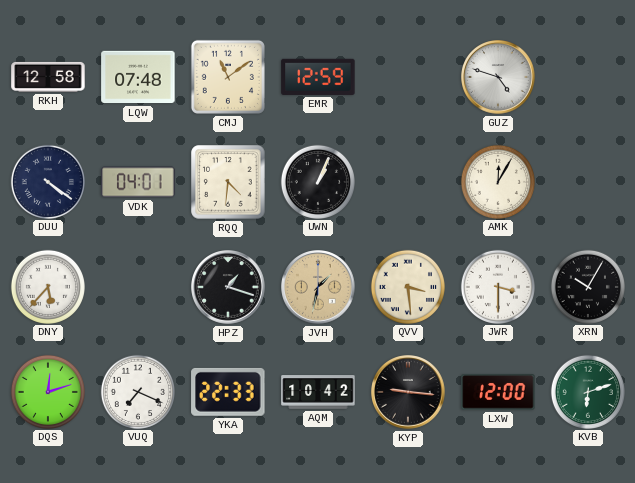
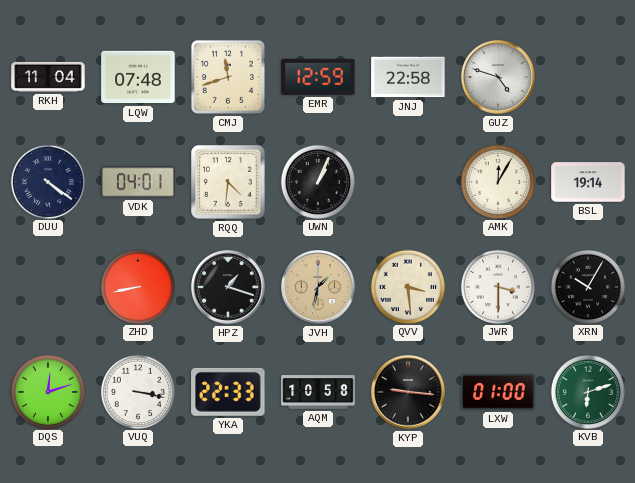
RKH: 12:58 -> 11:04 (48, 77)
CMJ: 11:09 -> 11:42 (228, 77)
JNJ: none -> 22:58 (408, 77)
BSL: none -> 19:14 (588, 182)
DNY: 5:37 -> none (47, 286)
ZHD: none -> 8:43 (137, 286)
VUQ: 7:19 -> 3:17 (137, 391)
AQM: 10:42 -> 10:58 (318, 392)
LXW: 12:00 -> 01:00 (498, 392)
